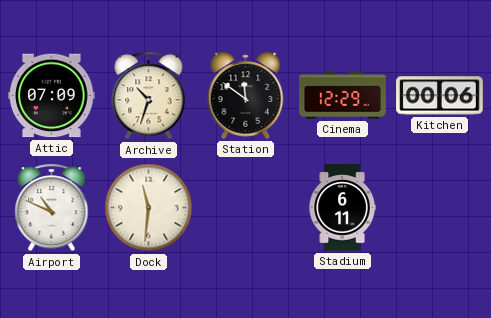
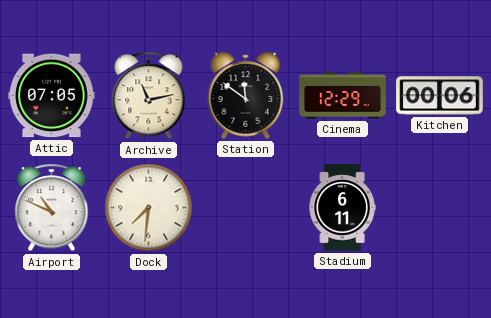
Attic: 07:09 -> 07:05 (52, 96)
Archive: 10:33 -> 11:13 (149, 96)
Dock: 11:31 -> 7:31 (149, 208)
